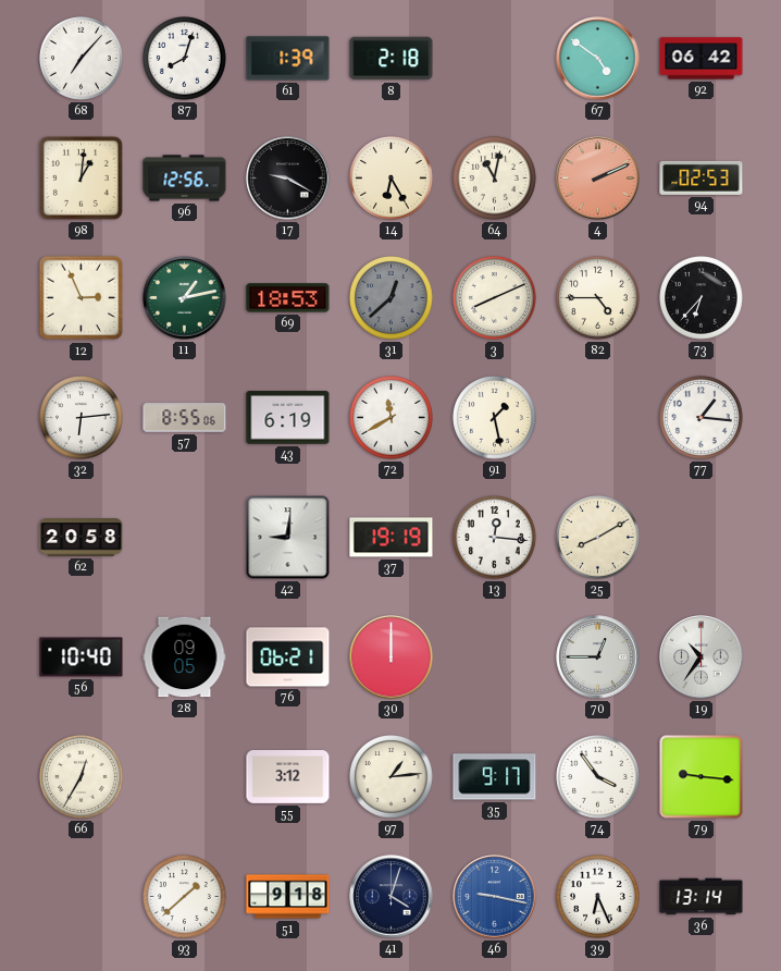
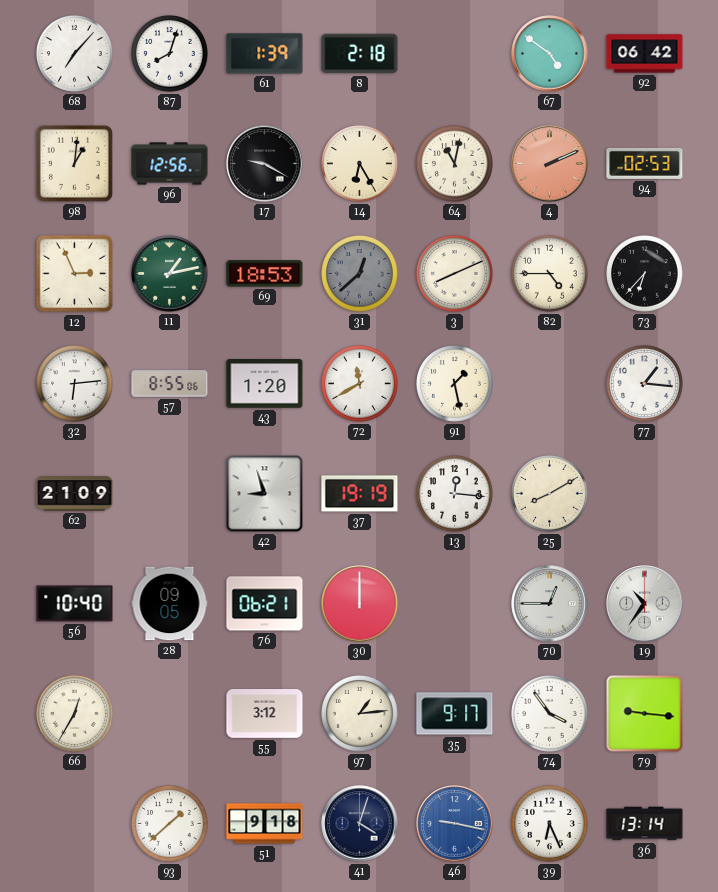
43: 6:19 -> 1:20 (265, 384)
62: 20:58 -> 21:09 (75, 494)
42: 9:01 -> 8:57 (265, 494)
